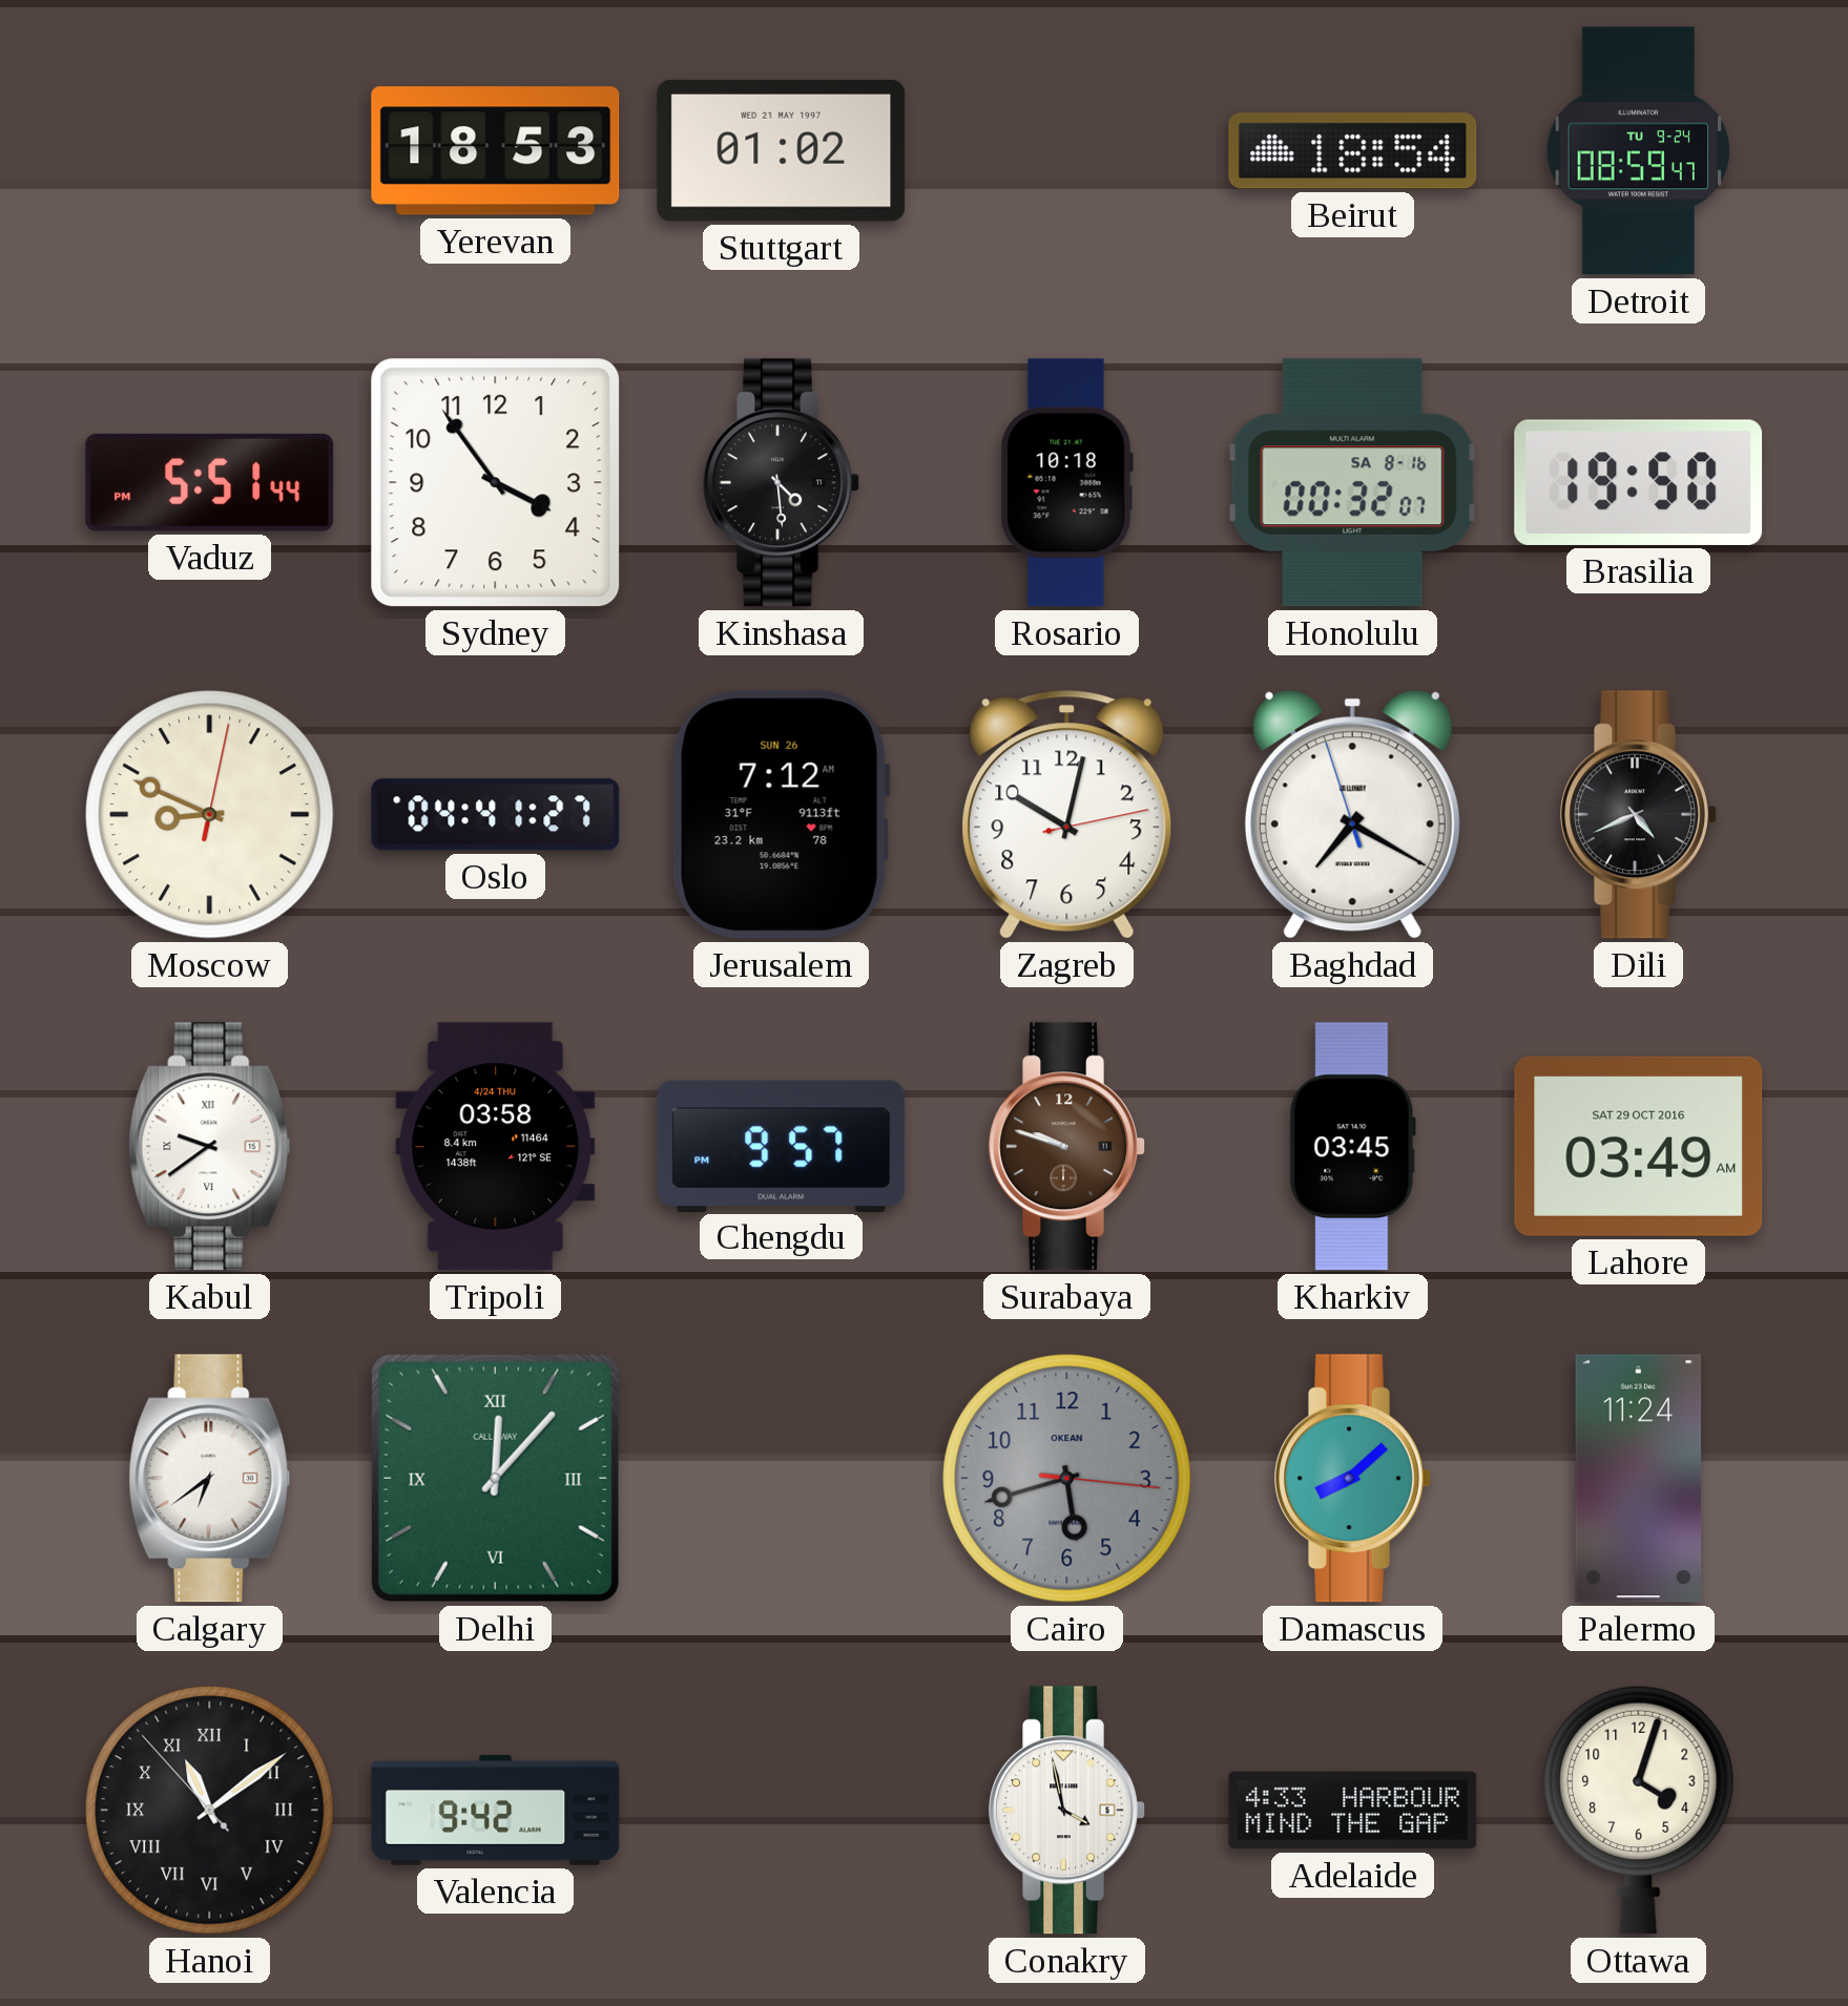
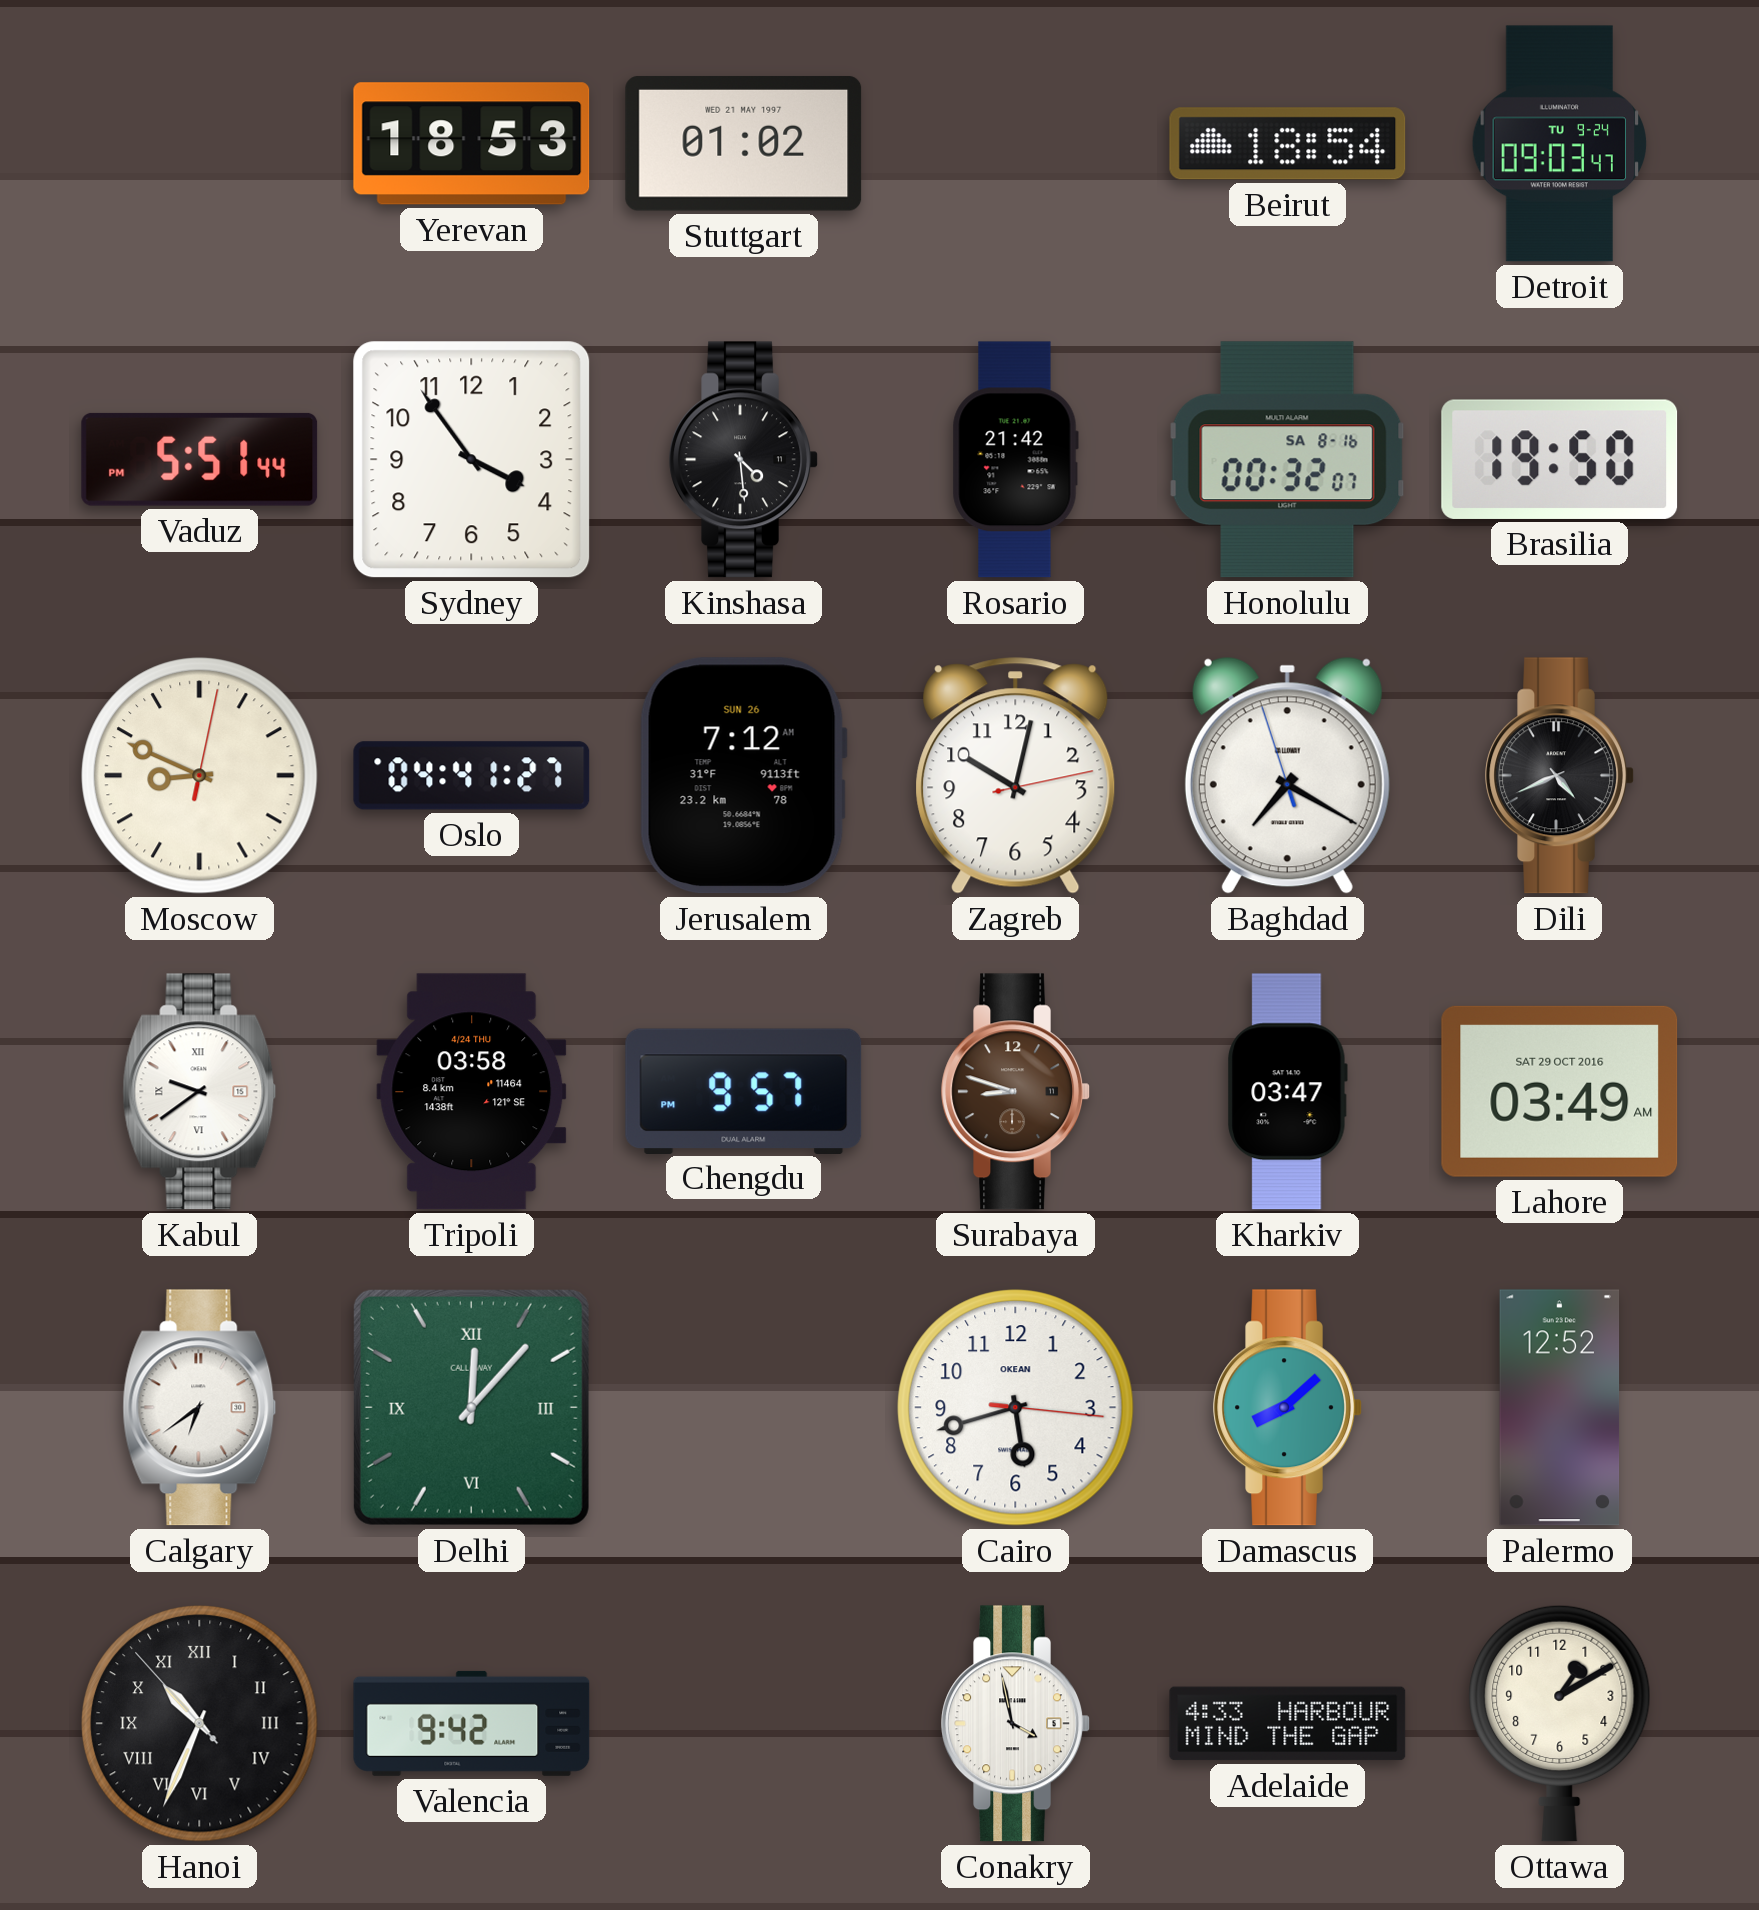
Detroit: 08:59 -> 09:03 (1560, 144)
Rosario: 10:18 -> 21:42 (1015, 460)
Surabaya: 9:48 -> 8:48 (1016, 1092)
Kharkiv: 03:45 -> 03:47 (1287, 1092)
Cairo dial: grey -> white (1016, 1408)
Palermo: 11:24 -> 12:52 (1560, 1408)
Hanoi: 11:08 -> 10:33 (200, 1724)
Ottawa: 4:03 -> 1:10 (1560, 1723)
